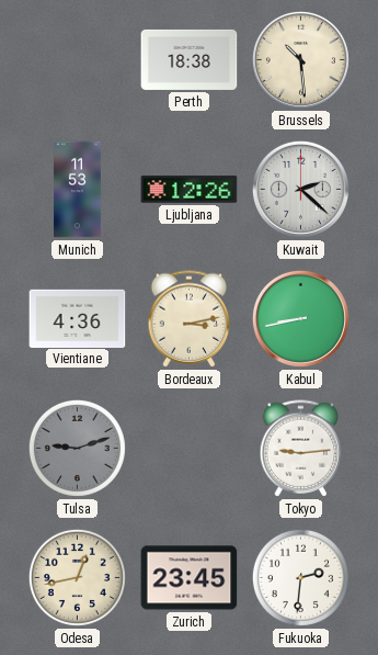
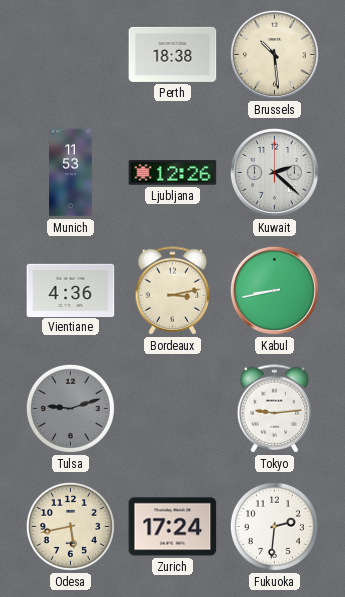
Odesa: 12:43 -> 5:43 (70, 526)
Zurich: 23:45 -> 17:24 (173, 527)
